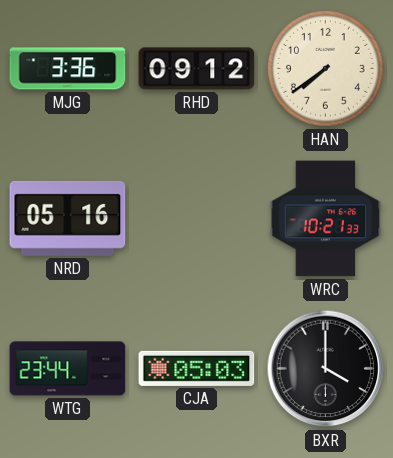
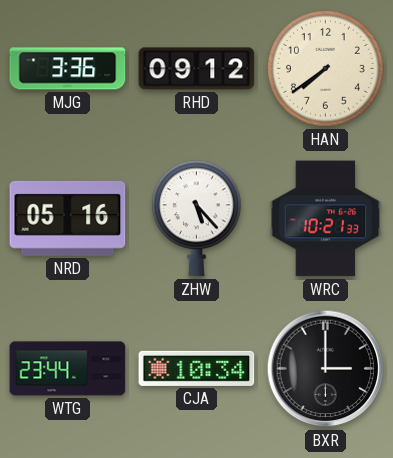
ZHW: none -> 5:23 (196, 219)
CJA: 05:03 -> 10:34 (197, 368)
BXR: 4:00 -> 3:00 (326, 369)
